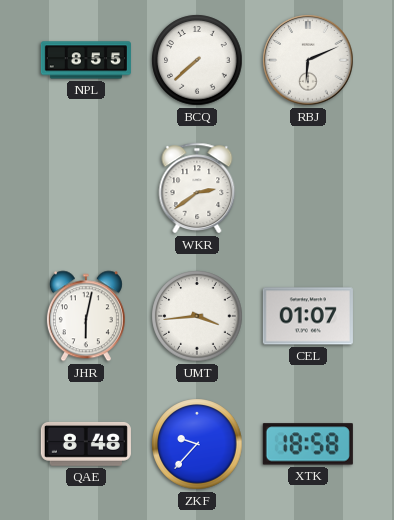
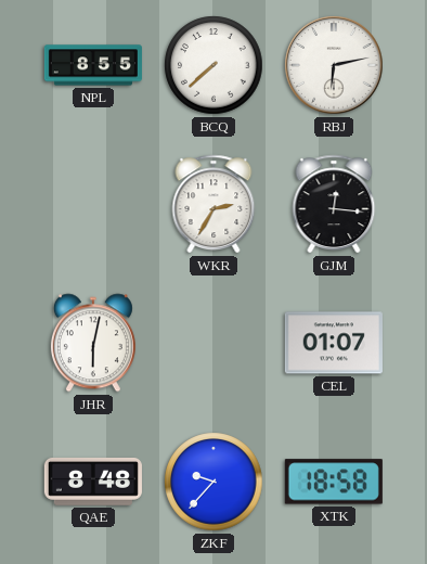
RBJ: 6:11 -> 6:13 (334, 65)
WKR: 2:39 -> 2:35 (214, 204)
GJM: none -> 12:16 (334, 204)
UMT: 3:44 -> none (197, 316)
